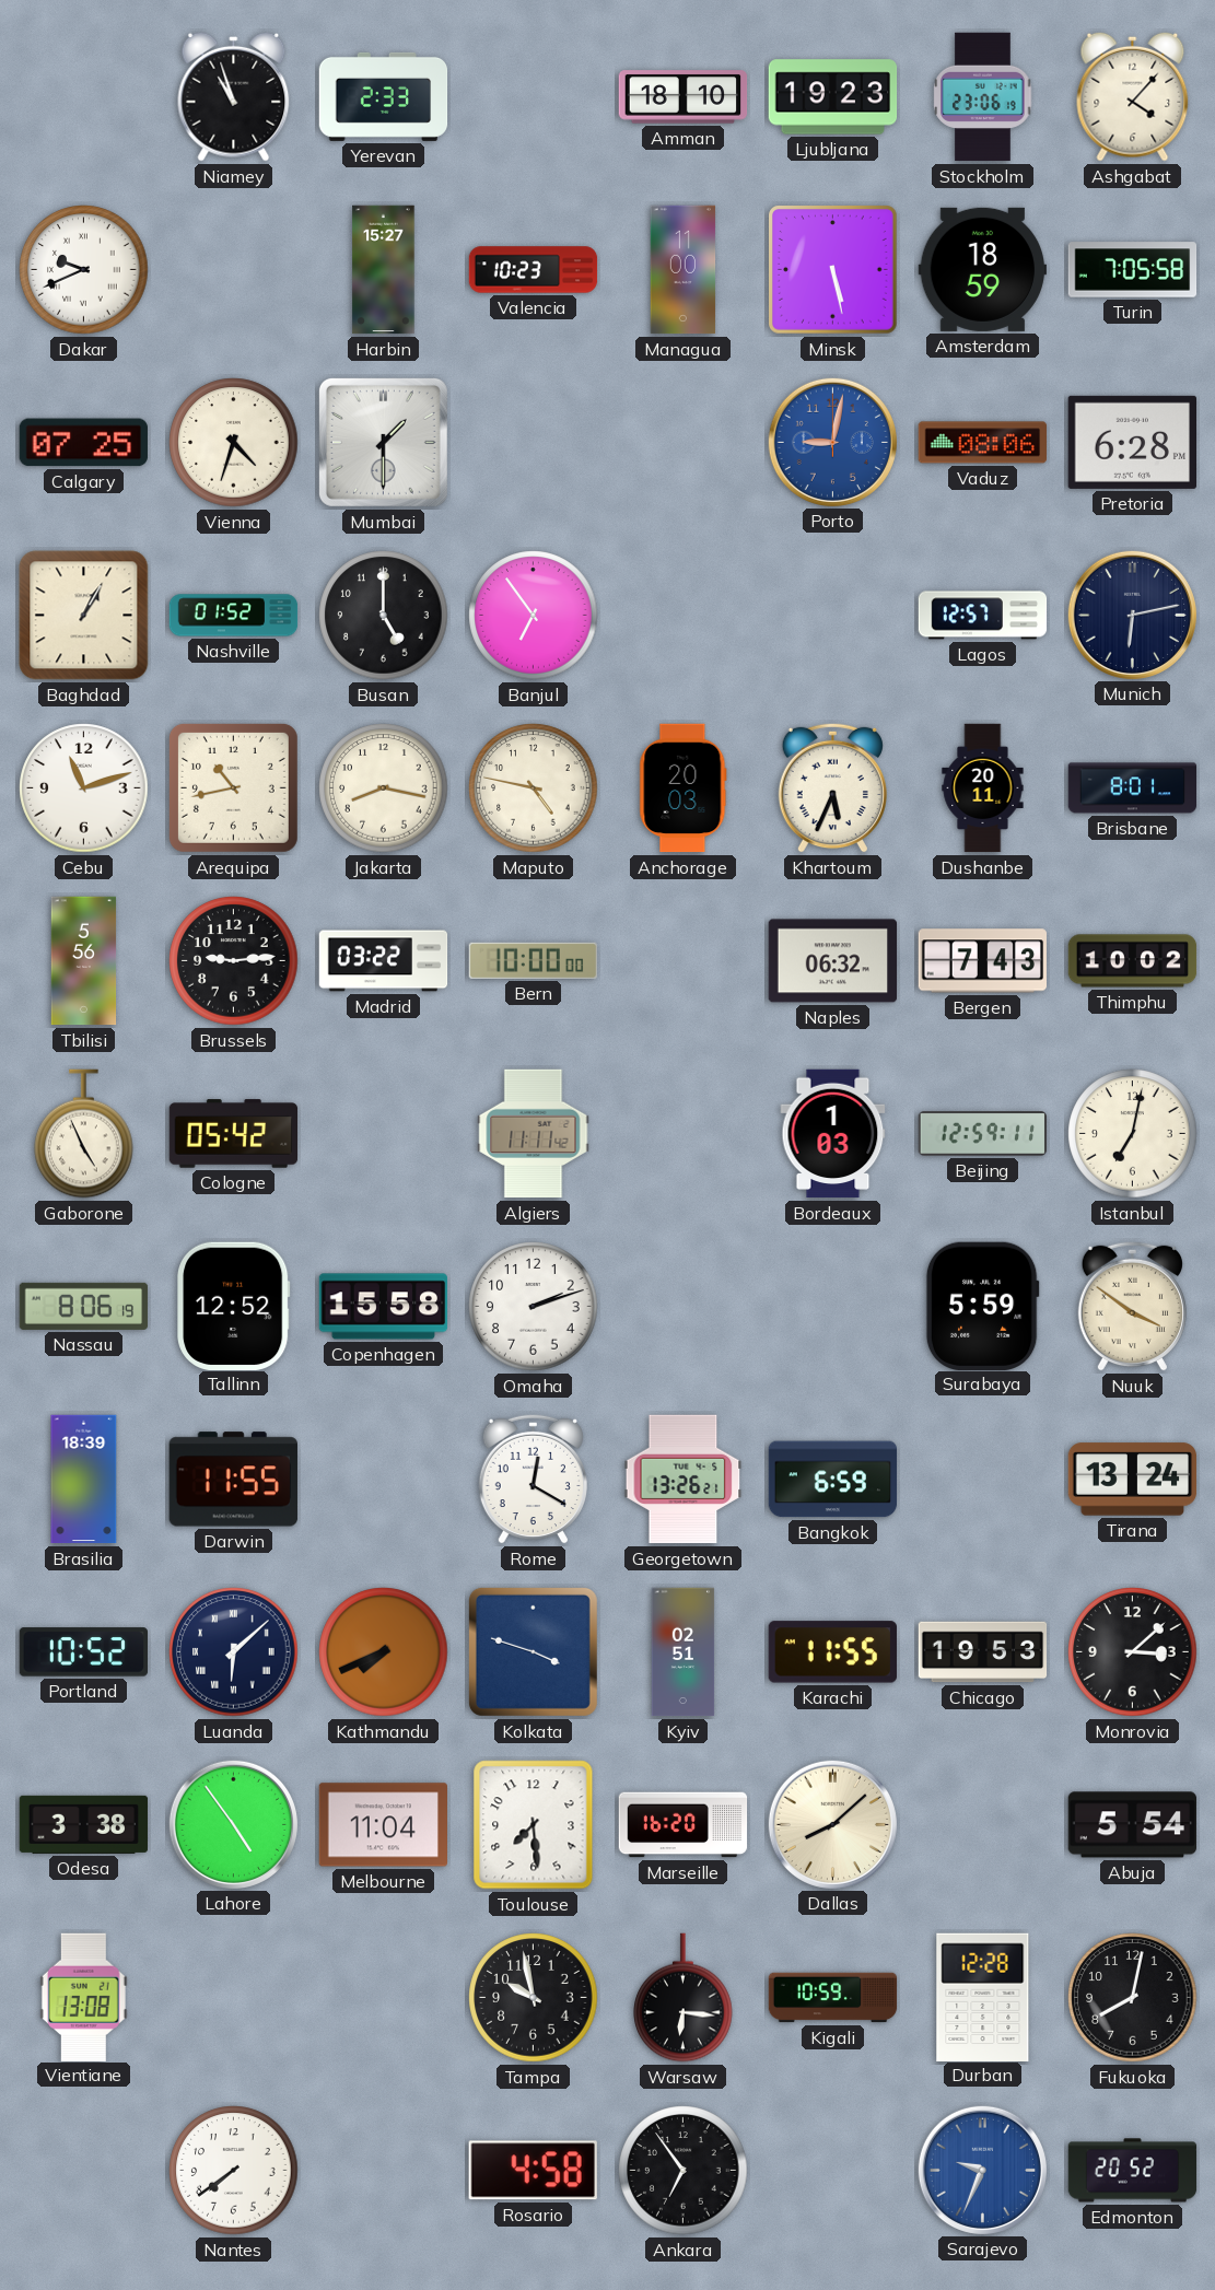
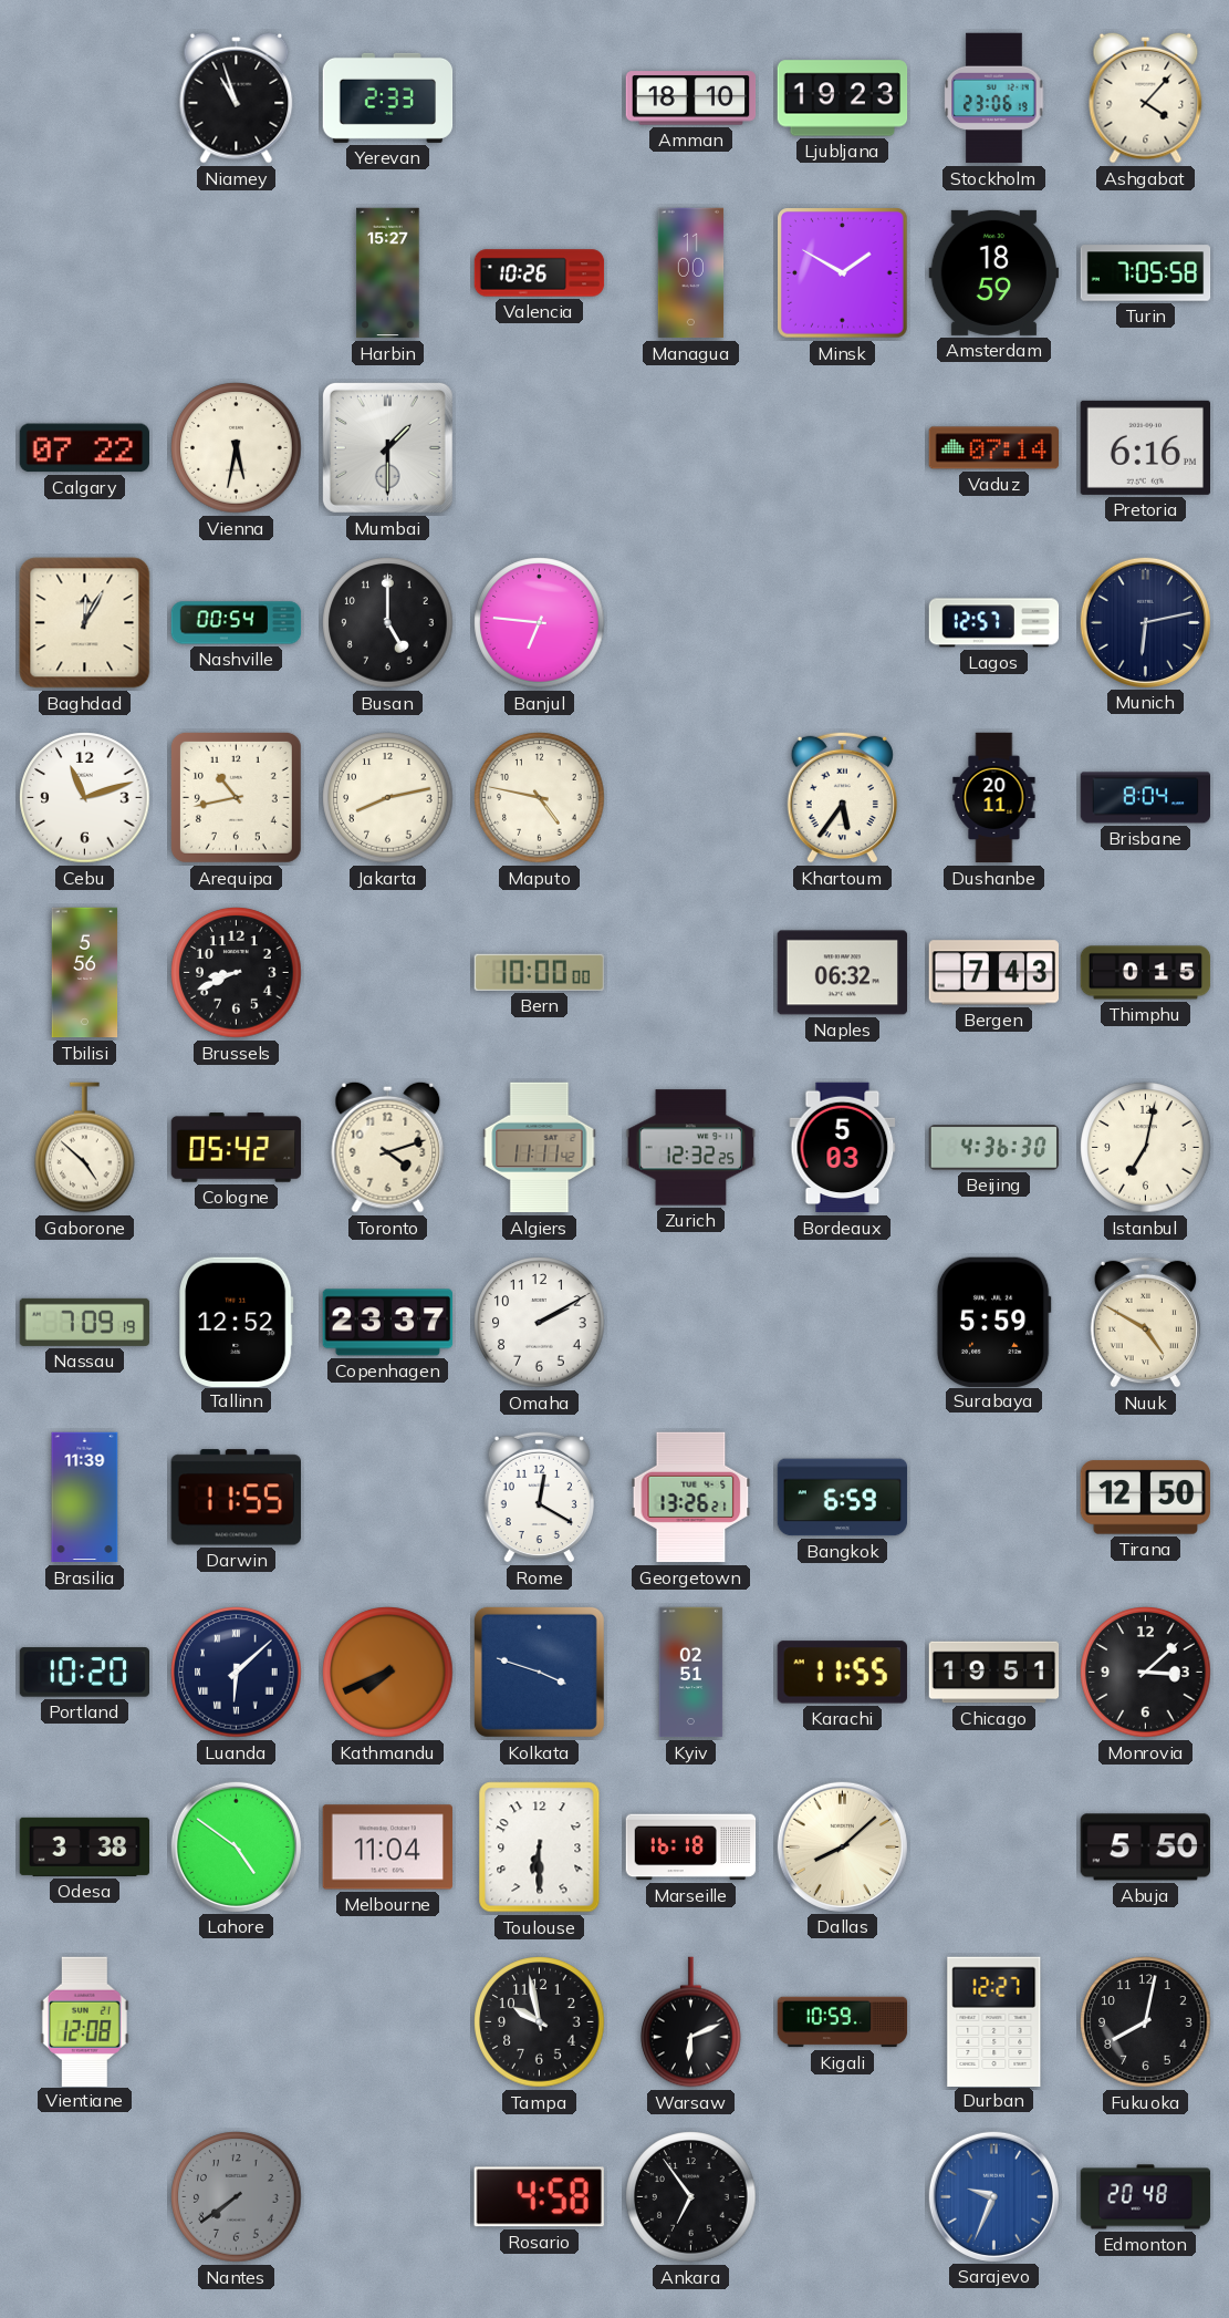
Dakar: 9:41 -> none (84, 270)
Valencia: 10:23 -> 10:26 (540, 273)
Minsk: 5:28 -> 1:50 (843, 273)
Calgary: 07:25 -> 07:22 (84, 448)
Vienna: 4:33 -> 5:32 (237, 448)
Porto: 9:02 -> none (832, 442)
Vaduz: 08:06 -> 07:14 (994, 448)
Pretoria: 6:28 -> 6:16 (1145, 447)
Baghdad: 1:05 -> 12:05 (85, 623)
Nashville: 01:52 -> 00:54 (237, 623)
Banjul: 6:54 -> 6:46 (540, 623)
Jakarta: 8:17 -> 8:13 (388, 798)
Anchorage: 20:03 -> none (684, 788)
Khartoum: 5:34 -> 5:36 (842, 797)
Brisbane: 8:01 -> 8:04 (1146, 798)
Brussels: 9:14 -> 8:41 (237, 973)
Madrid: 03:22 -> none (384, 961)
Thimphu: 10:02 -> 0:15 (1146, 973)
Gaborone: 4:56 -> 4:52 (85, 1148)
Toronto: none -> 4:12 (388, 1147)
Zurich: none -> 12:32 (691, 1148)
Bordeaux: 1:03 -> 5:03 (843, 1148)
Beijing: 12:59 -> 4:36 (994, 1148)
Nassau: 8:06 -> 7:09 (85, 1322)
Copenhagen: 15:58 -> 23:37 (388, 1323)
Omaha: 2:12 -> 2:10 (540, 1323)
Nuuk: 3:51 -> 4:50 (1145, 1322)
Brasilia: 18:39 -> 11:39 (85, 1498)
Tirana: 13:24 -> 12:50 (1146, 1498)
Portland: 10:52 -> 10:20 (84, 1673)
Chicago: 19:53 -> 19:51 (994, 1673)
Lahore: 4:54 -> 4:51 (236, 1846)
Toulouse: 7:29 -> 6:30 (540, 1848)
Marseille: 16:20 -> 16:18 (691, 1848)
Abuja: 5:54 -> 5:50 (1145, 1848)
Vientiane: 13:08 -> 12:08 (84, 2021)
Warsaw: 6:16 -> 6:11 (691, 2022)
Durban: 12:28 -> 12:27 (994, 2021)
Nantes dial: white -> grey (237, 2197)
Edmonton: 20:52 -> 20:48 (1146, 2197)
